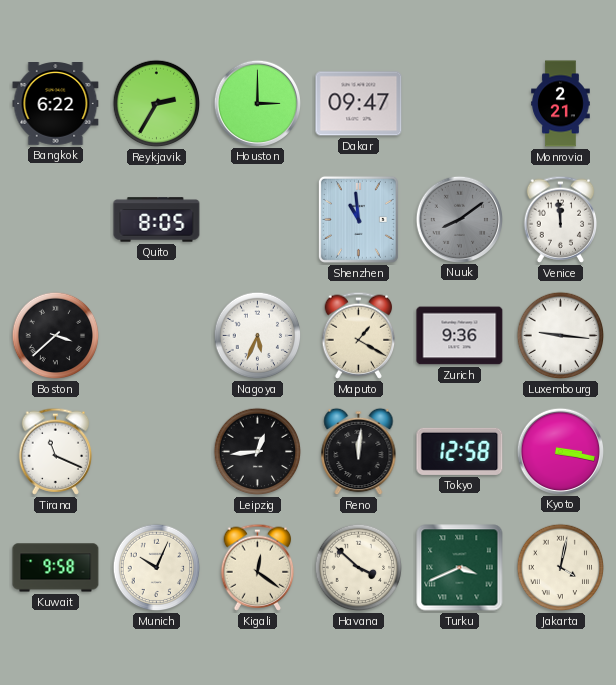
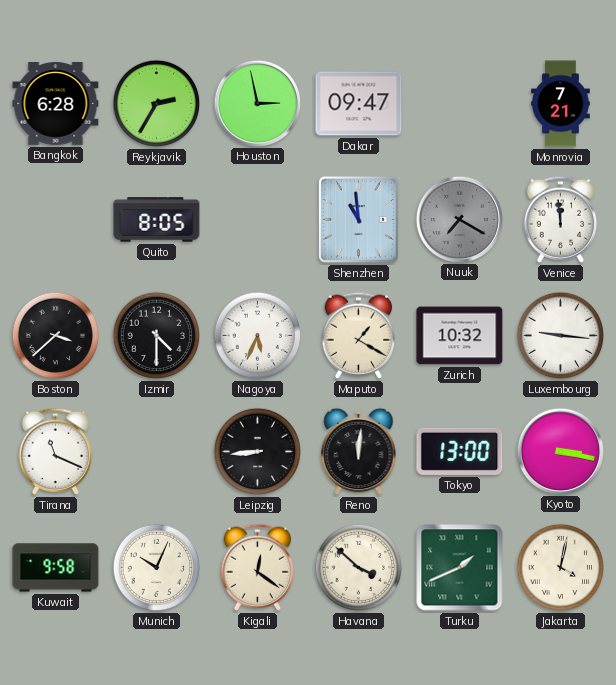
Bangkok: 6:22 -> 6:28 (56, 104)
Houston: 3:00 -> 2:58 (257, 103)
Monrovia: 2:21 -> 7:21 (561, 104)
Nuuk: 8:09 -> 7:20 (459, 219)
Izmir: none -> 4:30 (157, 336)
Zurich: 9:36 -> 10:32 (460, 336)
Leipzig: 12:44 -> 8:44 (258, 452)
Tokyo: 12:58 -> 13:00 (460, 451)
Turku: 3:41 -> 1:41 (460, 568)
